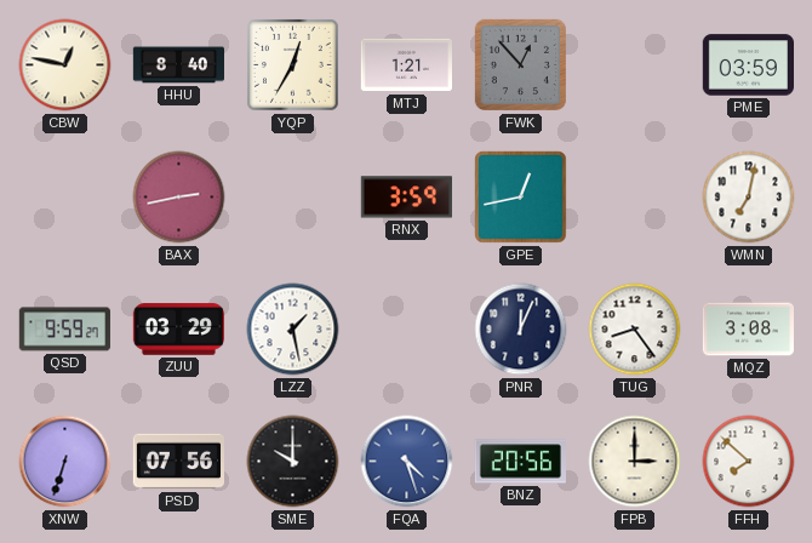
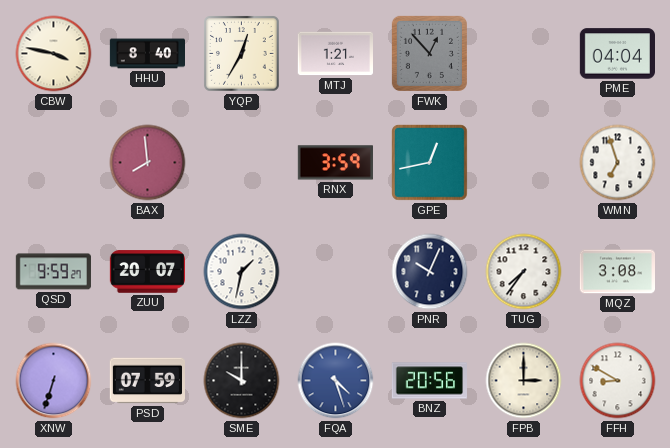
CBW: 12:47 -> 3:47 (54, 54)
PME: 03:59 -> 04:04 (617, 54)
BAX: 2:43 -> 7:59 (148, 163)
WMN: 7:02 -> 6:57 (618, 163)
ZUU: 03:29 -> 20:07 (147, 272)
LZZ: 1:28 -> 1:32 (242, 272)
PNR: 12:04 -> 10:04 (430, 272)
TUG: 8:24 -> 7:36 (524, 272)
PSD: 07:56 -> 07:59 (147, 381)
FFH: 7:52 -> 8:50 (618, 381)
